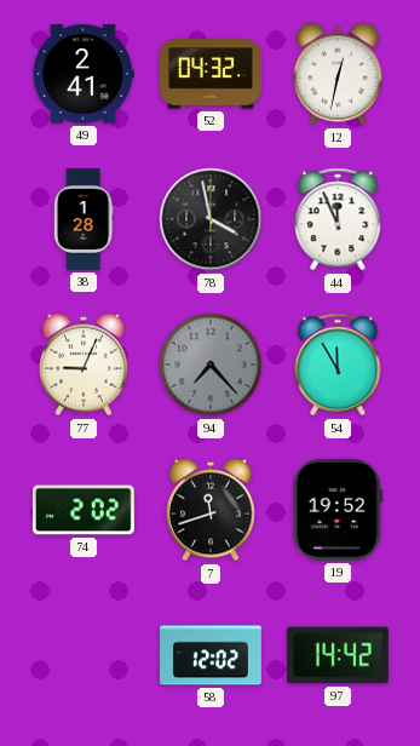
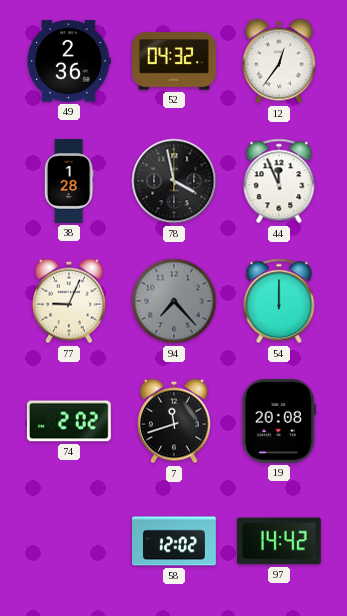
49: 2:41 -> 2:36 (69, 61)
12: 12:32 -> 12:36 (279, 61)
54: 11:55 -> 12:00 (279, 301)
19: 19:52 -> 20:08 (279, 421)
